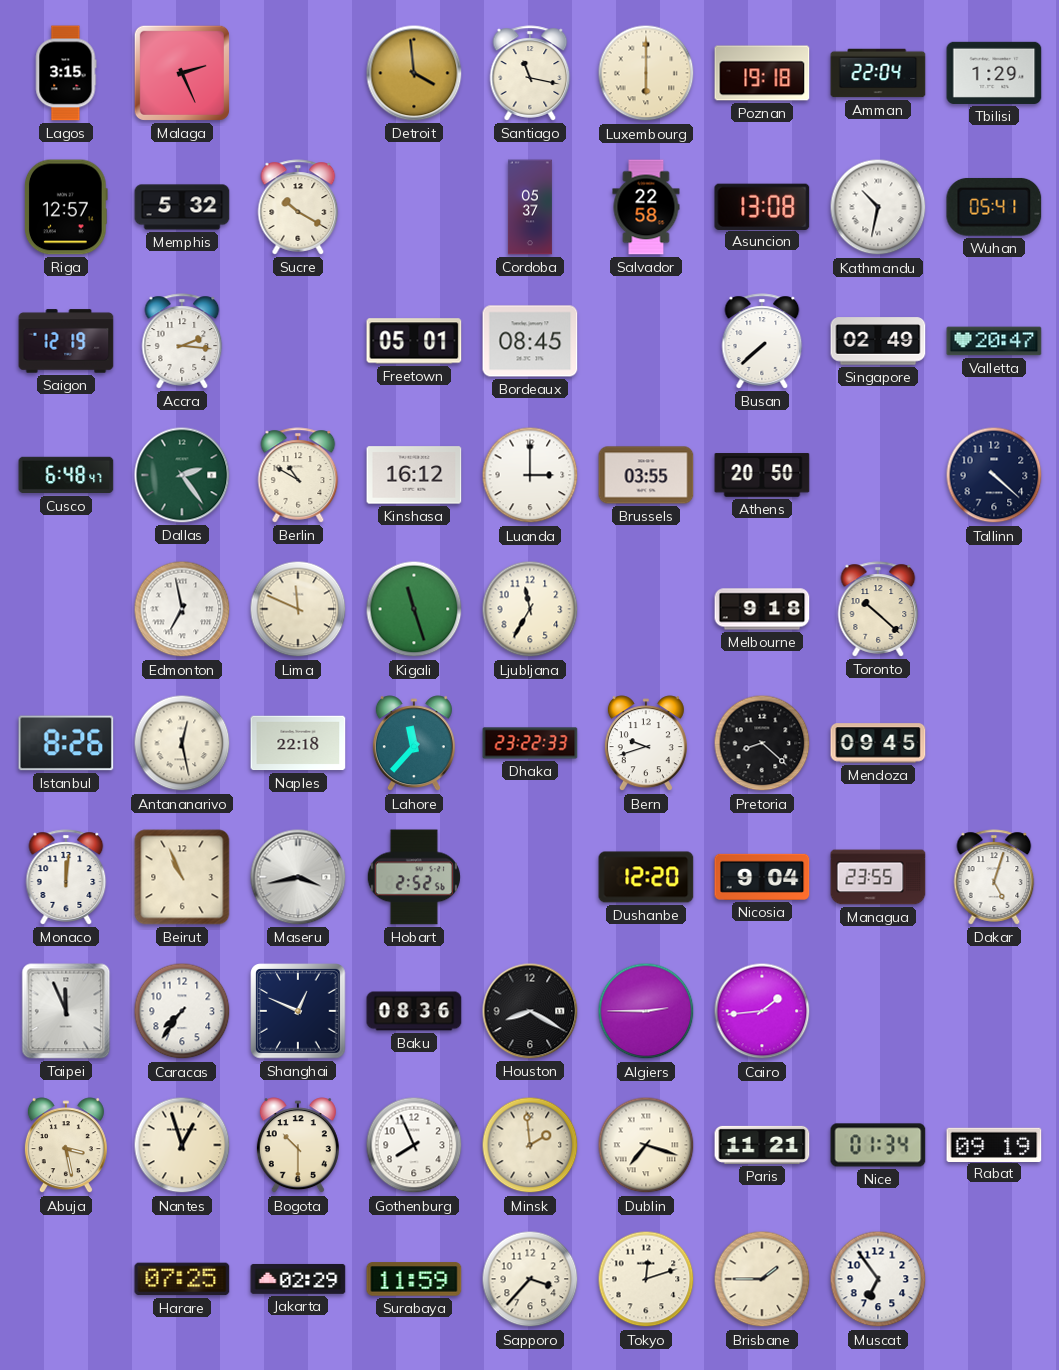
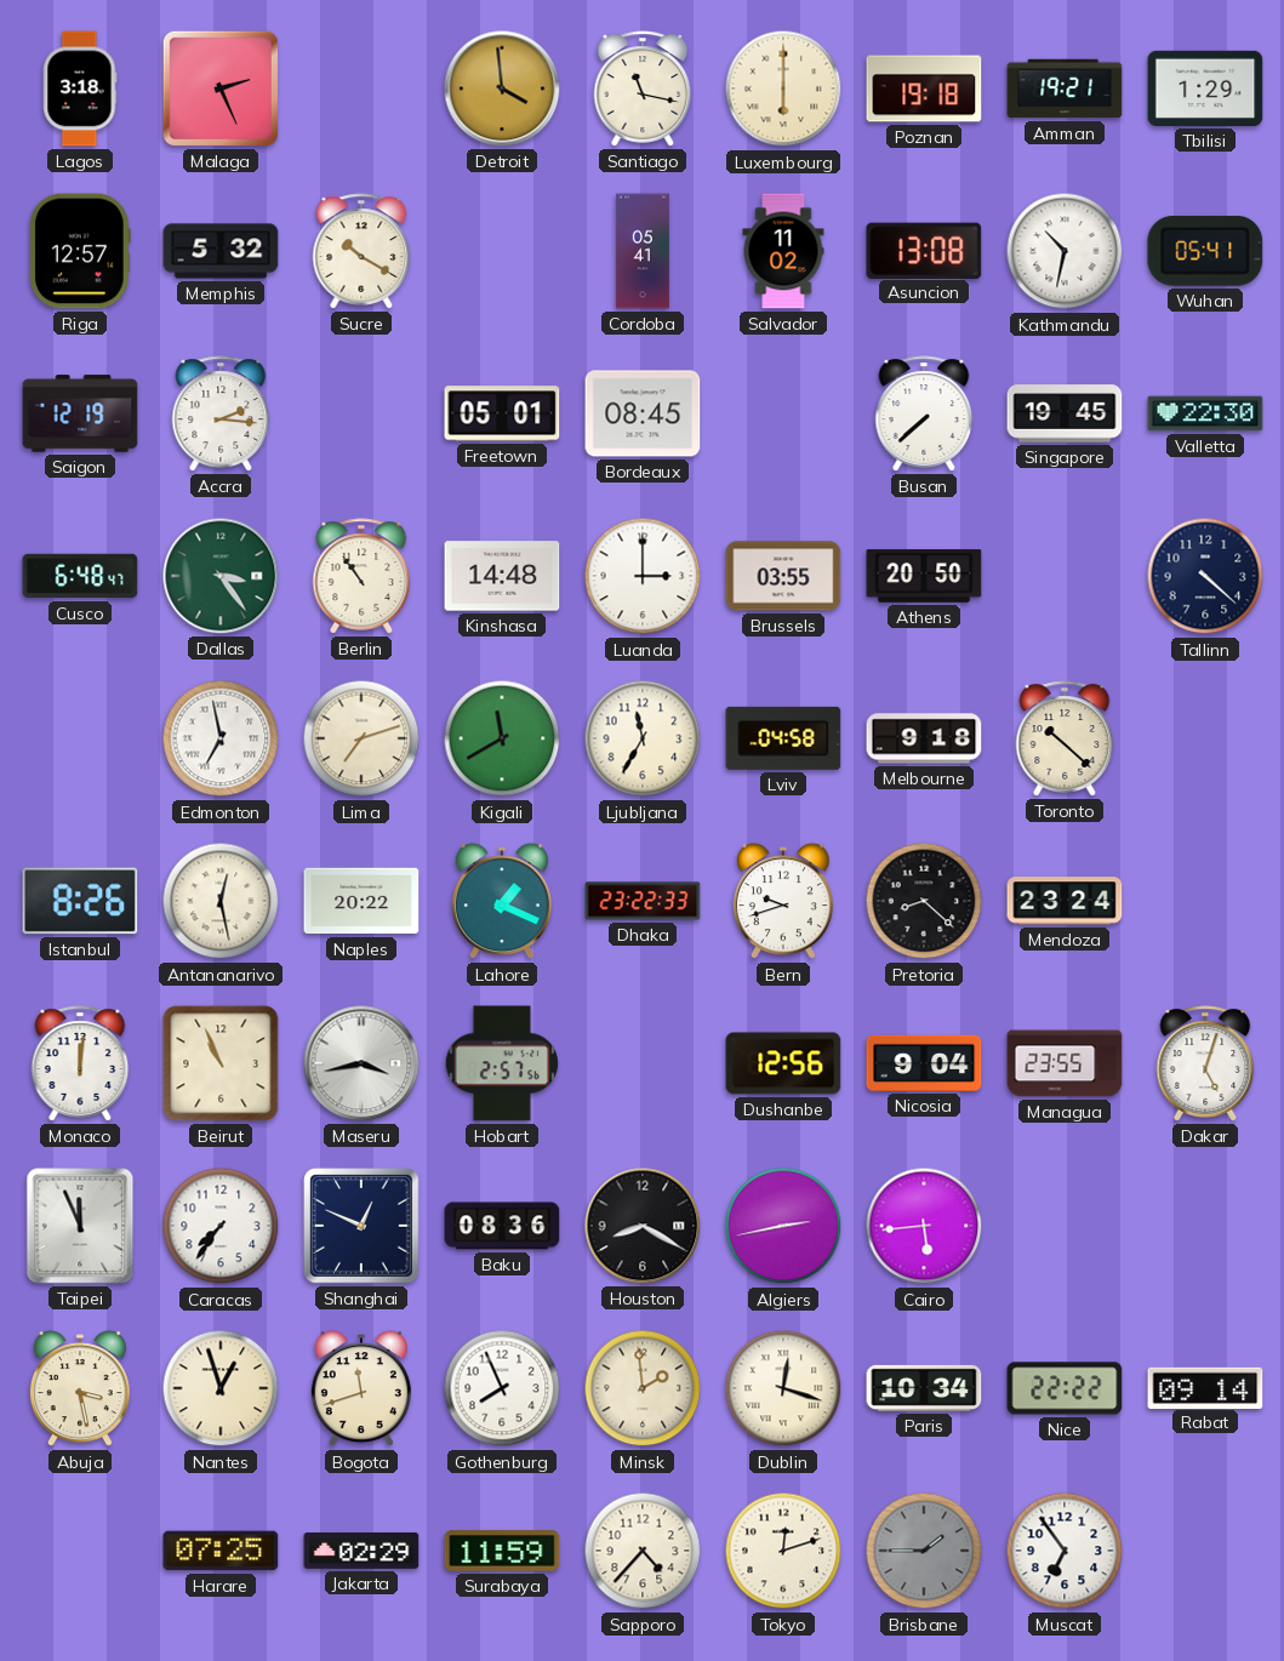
Lagos: 3:15 -> 3:18 (80, 89)
Amman: 22:04 -> 19:21 (1065, 89)
Cordoba: 05:37 -> 05:41 (643, 251)
Salvador: 22:58 -> 11:02 (783, 251)
Singapore: 02:49 -> 19:45 (1065, 413)
Valletta: 20:47 -> 22:30 (1205, 413)
Dallas: 2:24 -> 3:24 (221, 576)
Berlin: 10:50 -> 10:54 (361, 576)
Kinshasa: 16:12 -> 14:48 (502, 576)
Lima: 11:49 -> 7:12 (361, 738)
Kigali: 11:27 -> 11:40 (502, 738)
Lviv: none -> 04:58 (783, 738)
Naples: 22:18 -> 20:22 (361, 901)
Lahore: 11:37 -> 1:19 (502, 902)
Mendoza: 09:45 -> 23:24 (1065, 901)
Hobart: 2:52 -> 2:57 (502, 1063)
Dushanbe: 12:20 -> 12:56 (783, 1063)
Algiers: 2:45 -> 2:43 (783, 1226)
Cairo: 1:44 -> 5:44 (924, 1226)
Bogota: 10:30 -> 11:42 (361, 1389)
Dublin: 7:18 -> 12:18 (783, 1388)
Paris: 11:21 -> 10:34 (924, 1388)
Nice: 01:34 -> 22:22 (1065, 1388)
Rabat: 09:19 -> 09:14 (1205, 1387)
Sapporo: 3:37 -> 4:37 (643, 1551)
Brisbane dial: cream -> grey (924, 1551)
